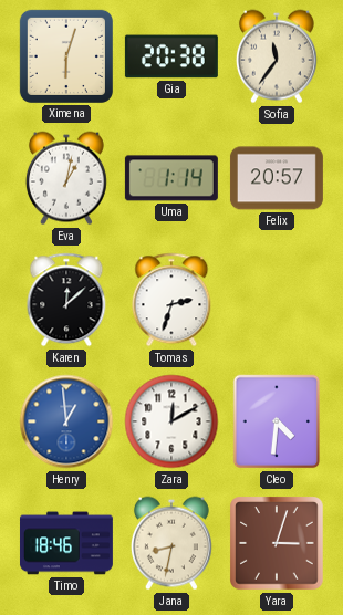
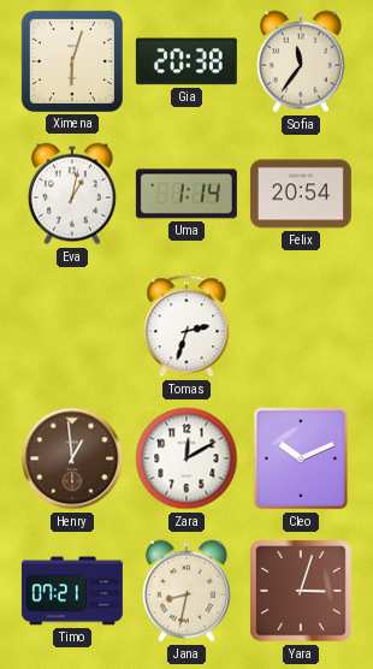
Felix: 20:57 -> 20:54 (301, 194)
Karen: 12:08 -> none (66, 300)
Henry dial: blue -> brown (72, 458)
Cleo: 4:31 -> 10:11 (301, 458)
Timo: 18:46 -> 07:21 (72, 591)
